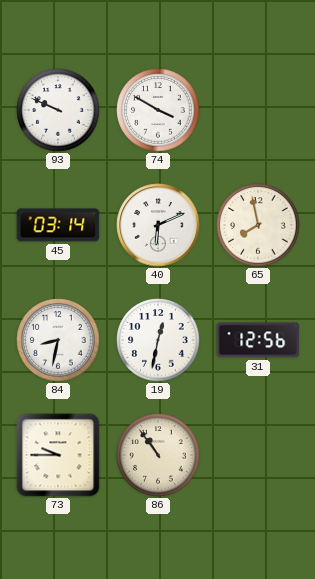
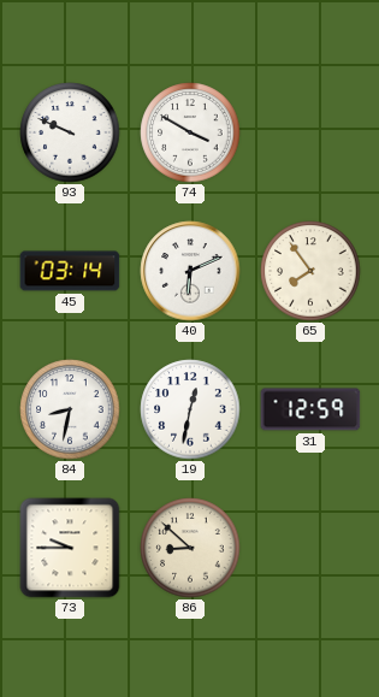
65: 7:58 -> 7:54 (310, 271)
31: 12:56 -> 12:59 (310, 409)
86: 10:54 -> 8:52 (190, 548)
